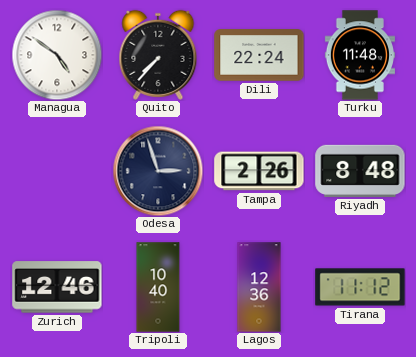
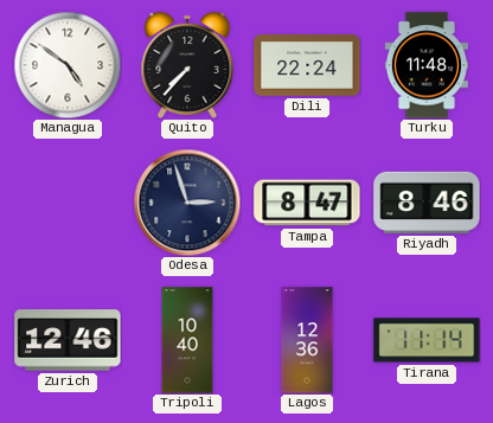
Tampa: 2:26 -> 8:47 (307, 203)
Riyadh: 8:48 -> 8:46 (427, 203)
Tirana: 11:12 -> 11:14 (427, 340)
